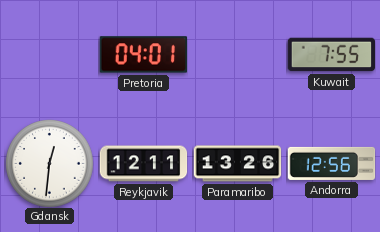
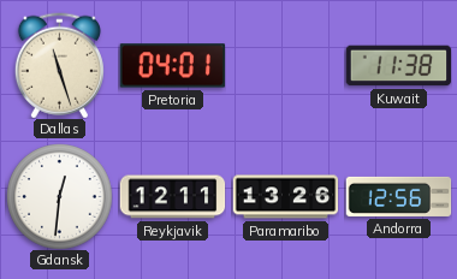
Dallas: none -> 11:27 (59, 65)
Kuwait: 7:55 -> 11:38 (398, 66)
